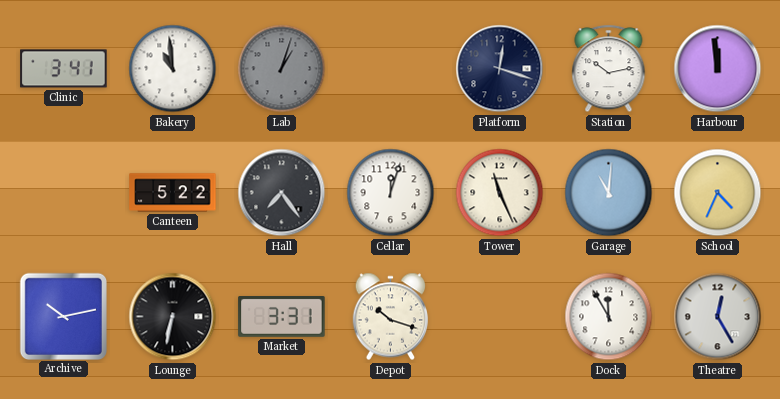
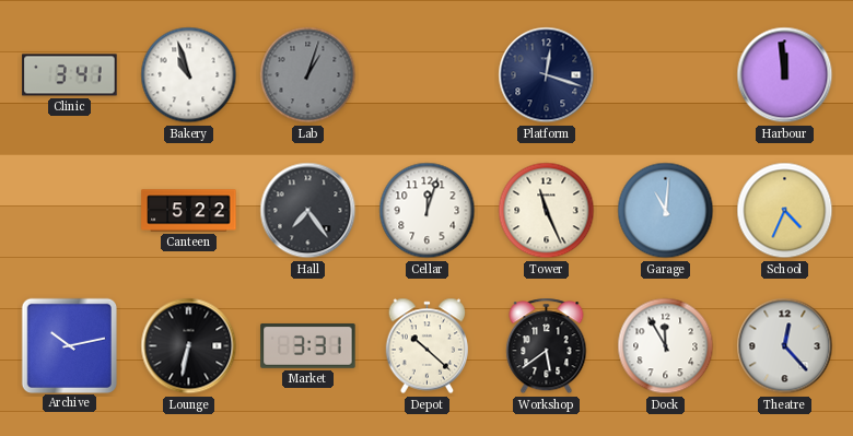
Bakery: 10:59 -> 10:57 (189, 75)
Station: 10:13 -> none (609, 69)
Depot: 10:18 -> 10:22 (428, 346)
Workshop: none -> 5:39 (547, 346)
Theatre: 12:25 -> 12:23 (785, 346)
